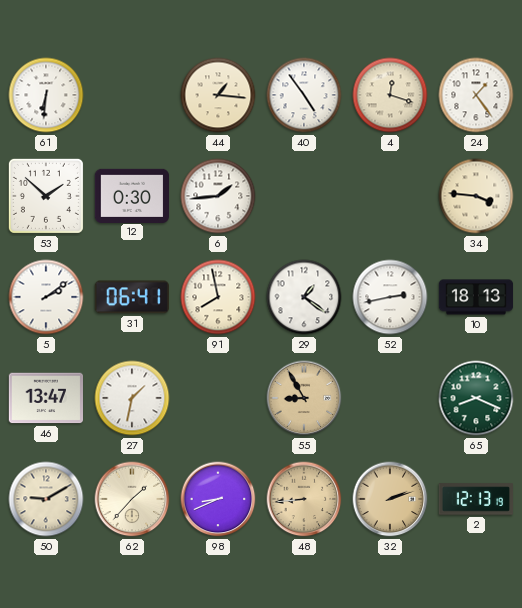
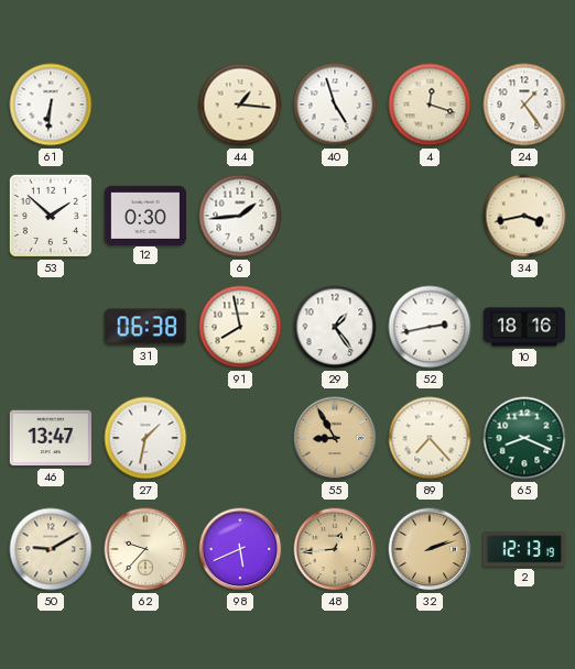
40: 4:54 -> 4:57 (335, 105)
34: 3:46 -> 3:43 (524, 216)
5: 2:09 -> none (46, 297)
31: 06:41 -> 06:38 (145, 327)
29: 1:21 -> 1:24 (335, 327)
10: 18:13 -> 18:16 (524, 327)
89: none -> 7:23 (430, 438)
62: 1:37 -> 9:37 (145, 549)
98: 8:41 -> 5:41 (240, 549)
48: 8:44 -> 12:44 (335, 549)
